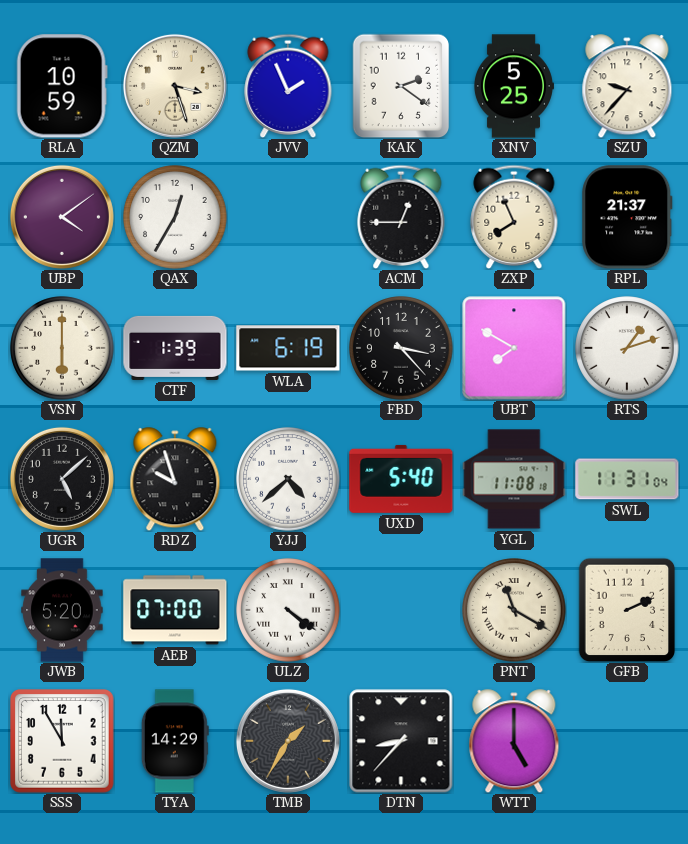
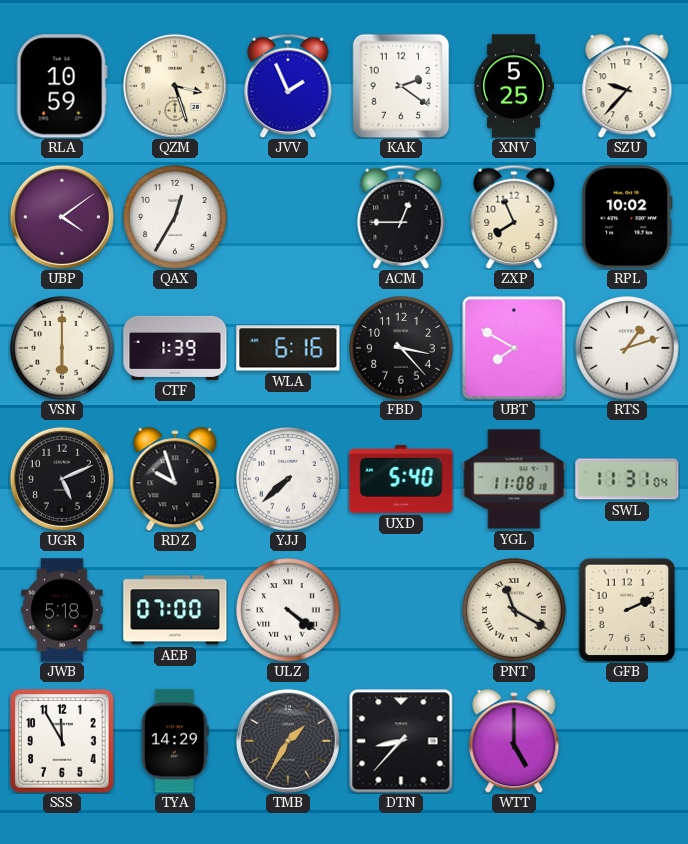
RPL: 21:37 -> 10:02 (627, 217)
WLA: 6:19 -> 6:16 (288, 348)
UGR: 5:08 -> 5:11 (62, 479)
YJJ: 4:38 -> 7:38 (288, 479)
JWB: 5:20 -> 5:18 (62, 610)
